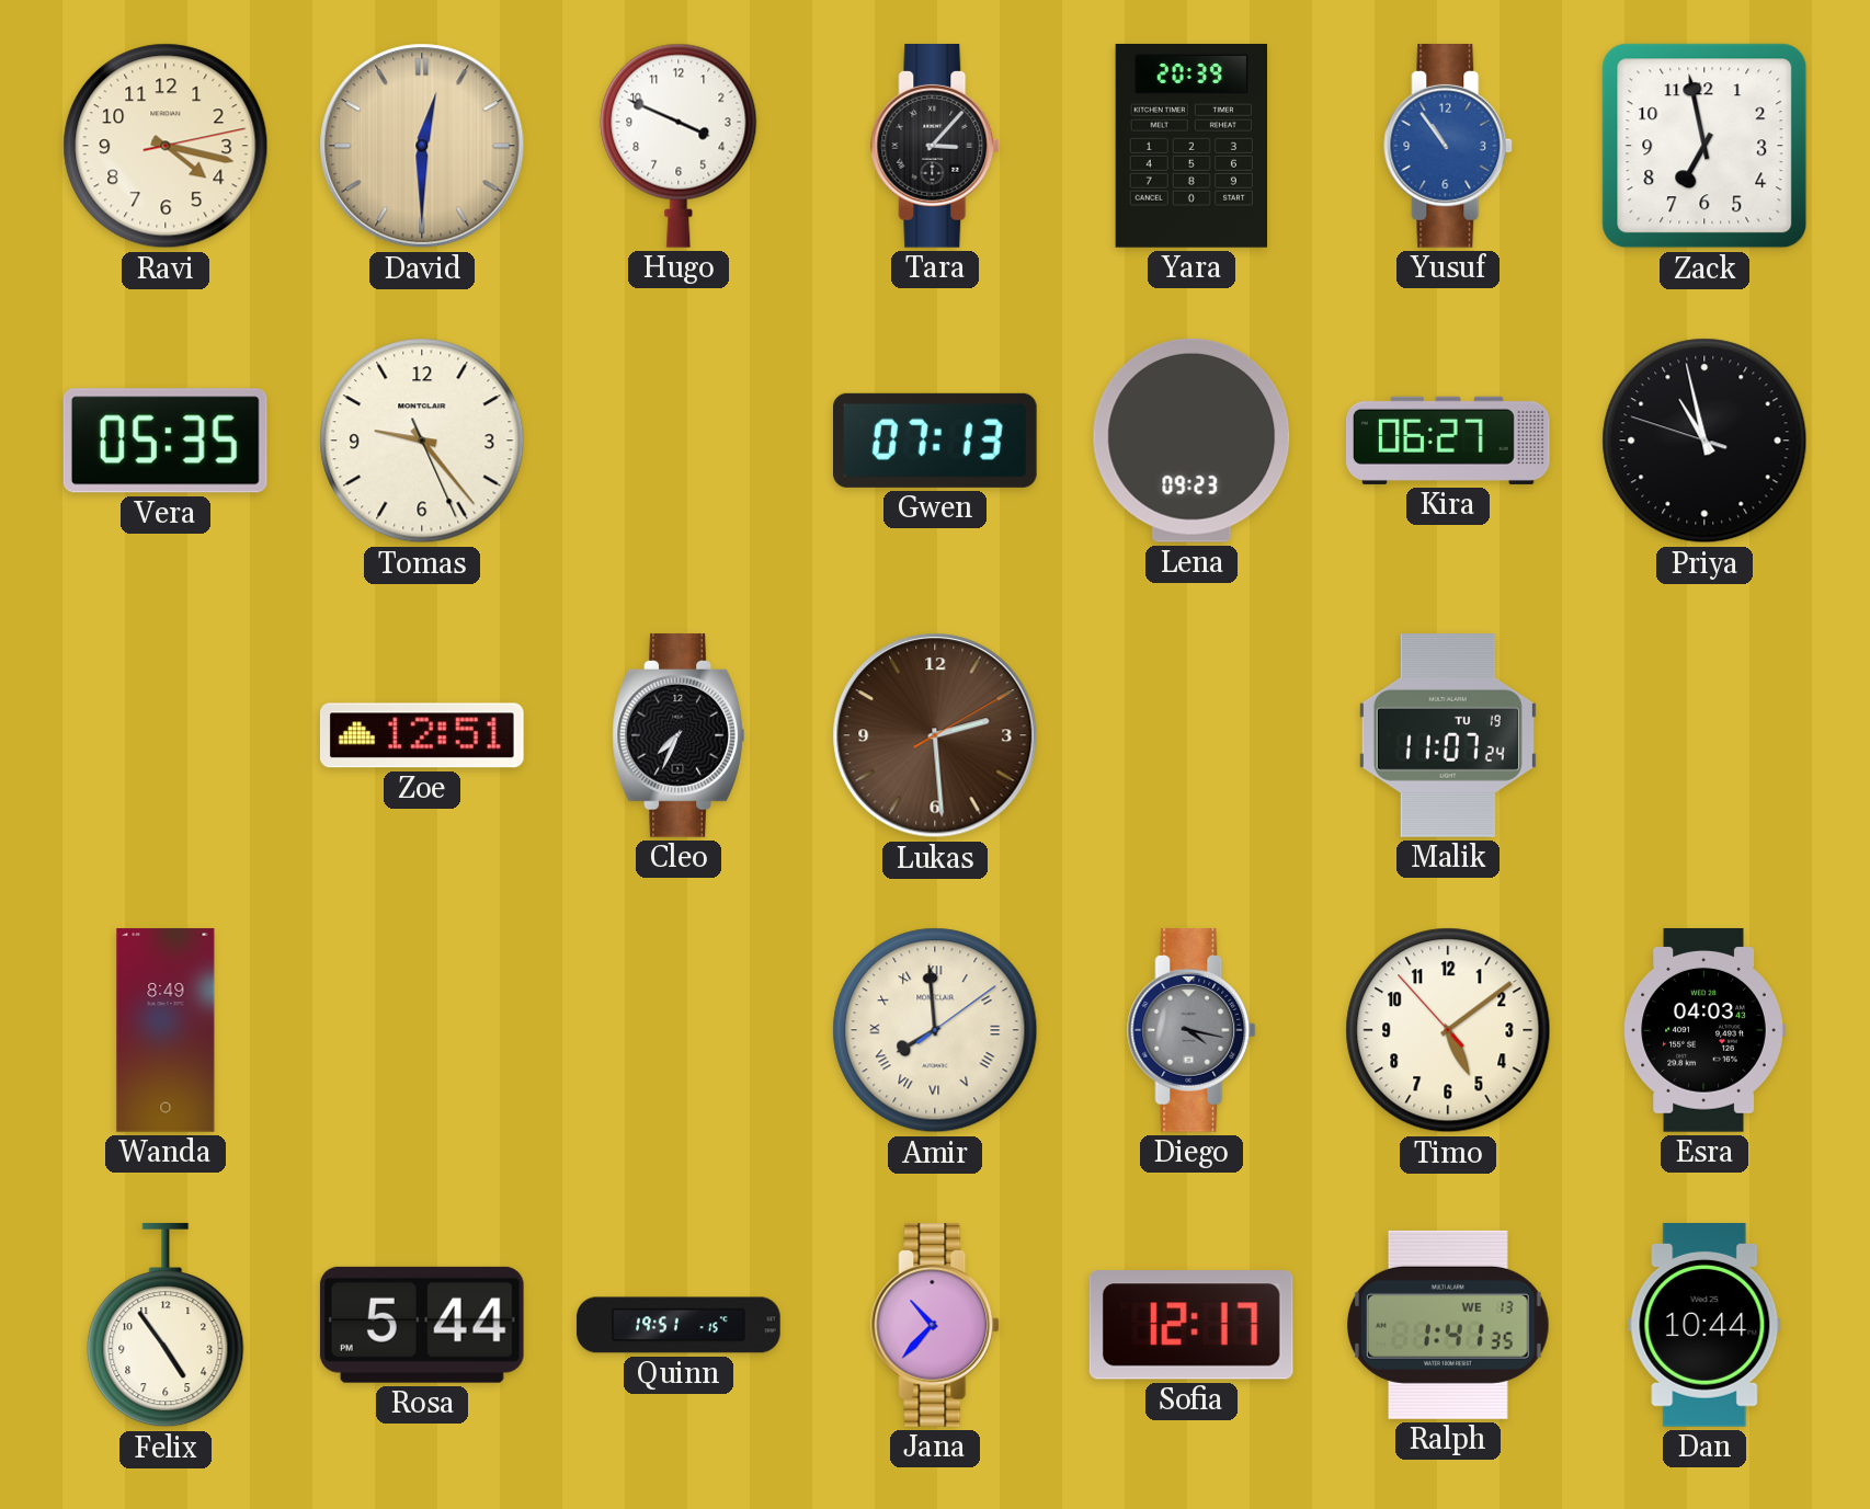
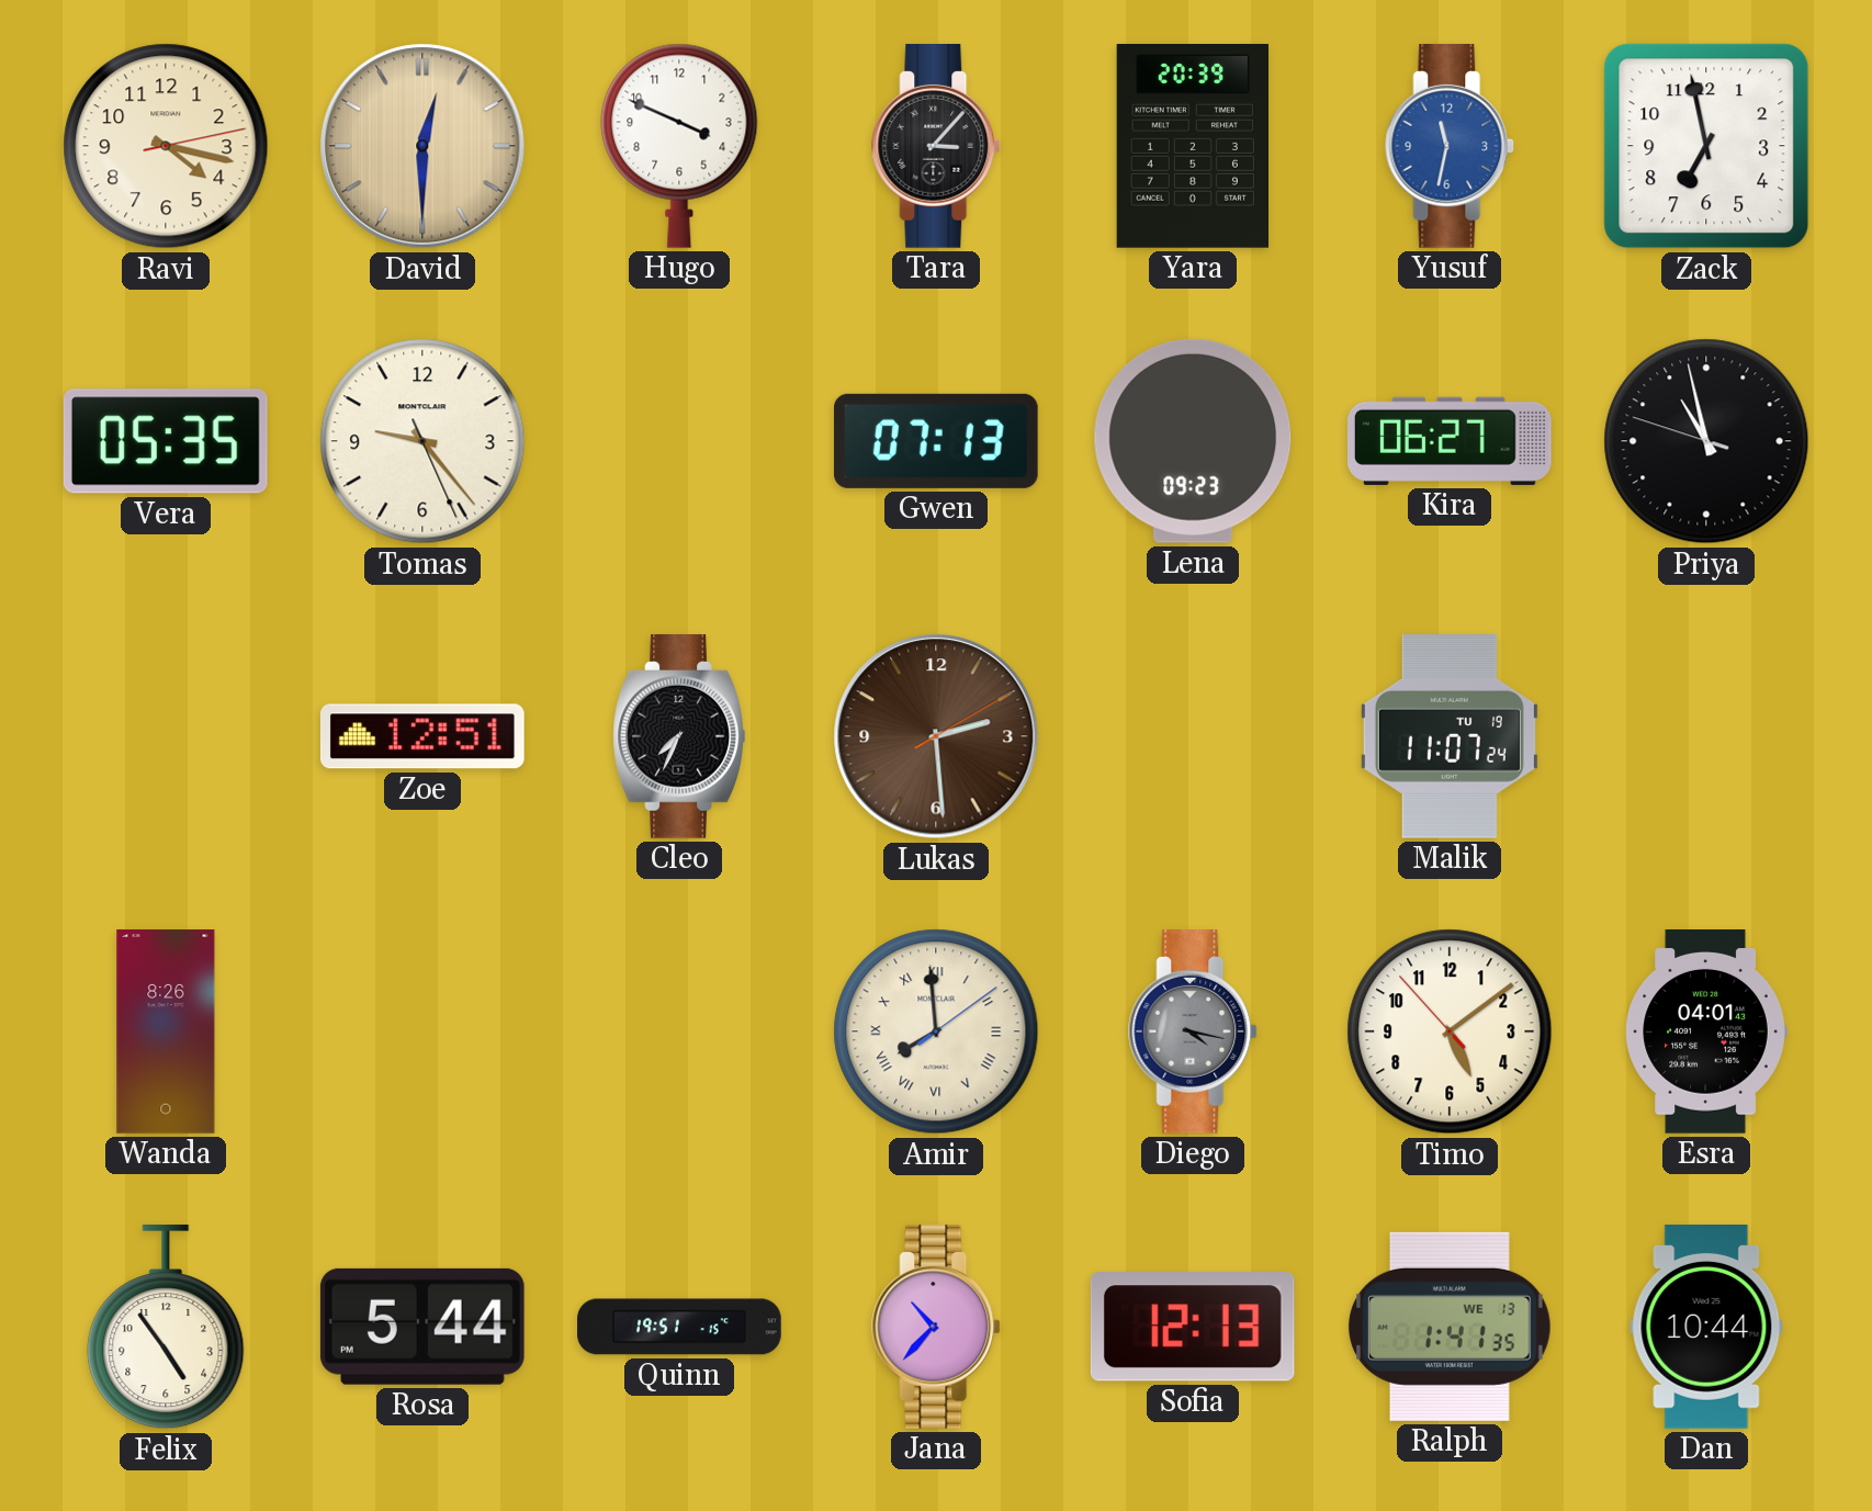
Yusuf: 10:54 -> 11:32 (1451, 147)
Wanda: 8:49 -> 8:26 (166, 1031)
Esra: 04:03 -> 04:01 (1706, 1033)
Sofia: 12:17 -> 12:13 (1193, 1328)
